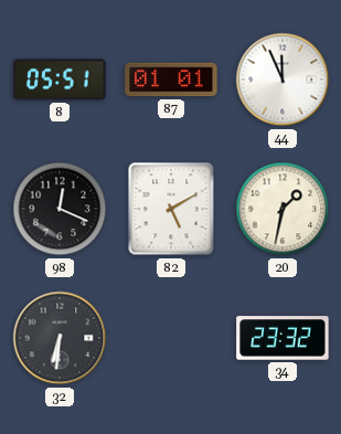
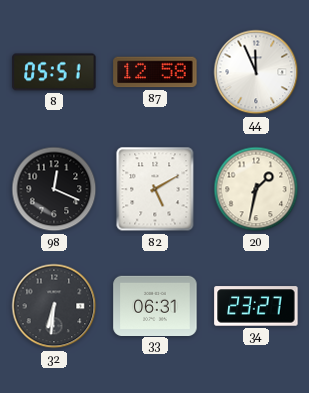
87: 01:01 -> 12:58 (155, 72)
33: none -> 06:31 (155, 305)
34: 23:32 -> 23:27 (256, 306)
